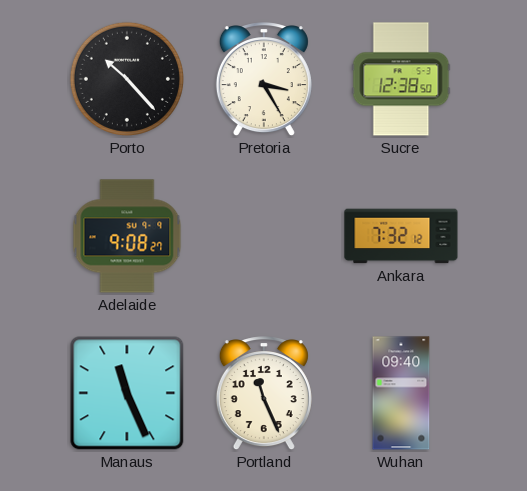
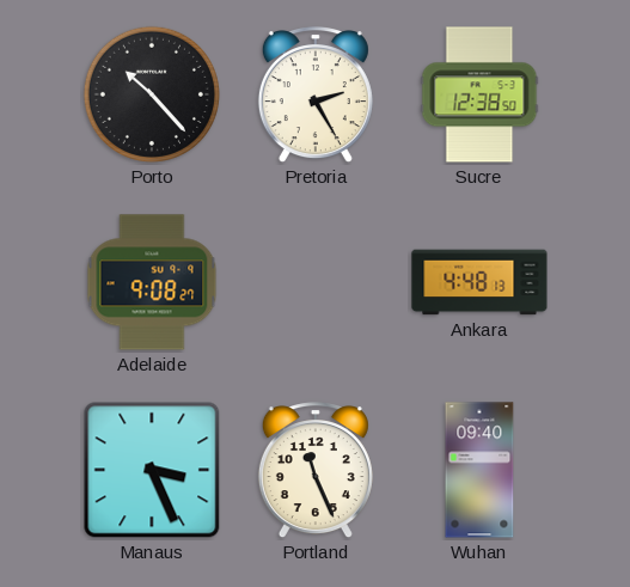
Pretoria: 3:25 -> 2:25 (316, 96)
Ankara: 7:32 -> 4:48 (479, 282)
Manaus: 11:26 -> 3:26 (152, 470)
